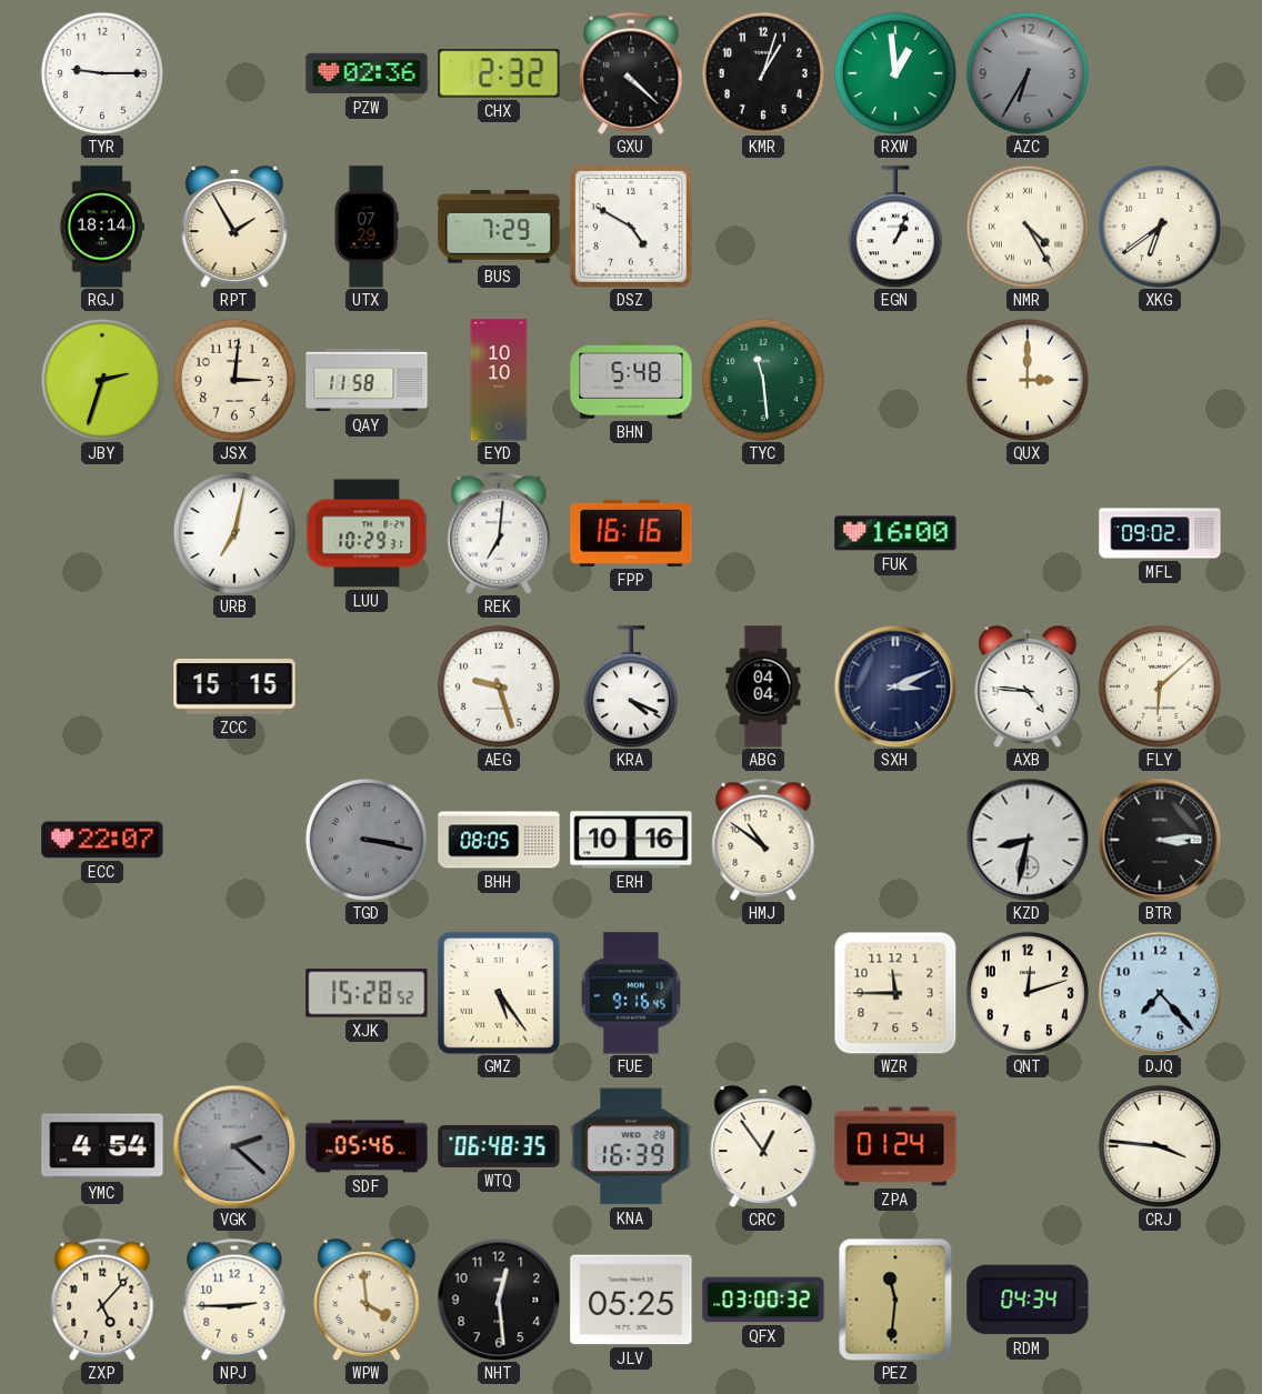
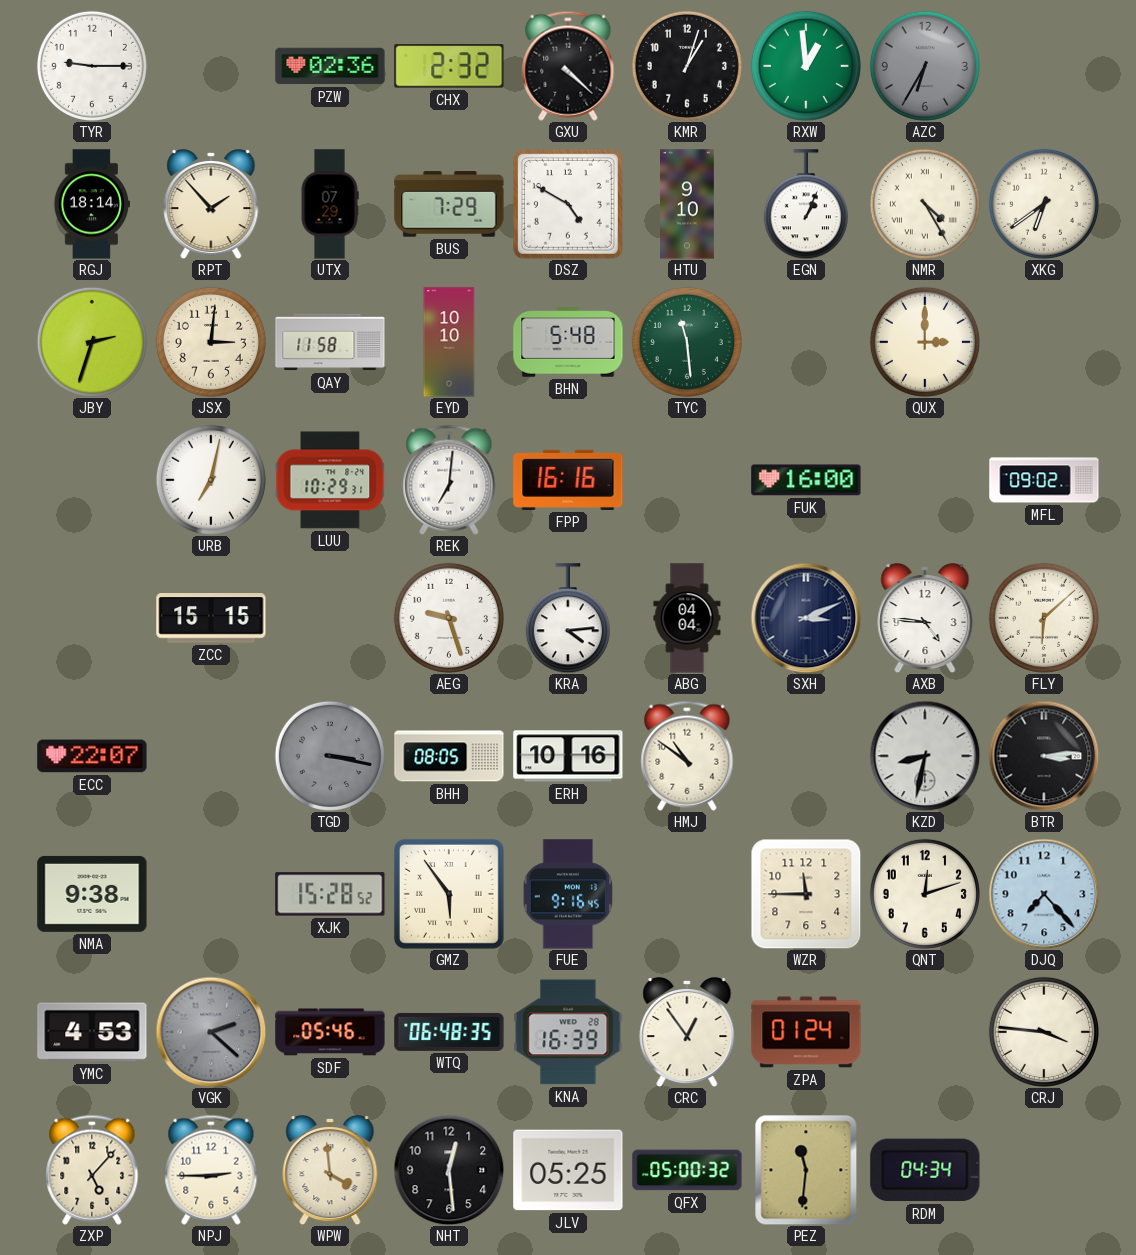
RPT: 1:55 -> 1:53 (211, 204)
HTU: none -> 9:10 (688, 204)
KRA: 4:19 -> 4:14 (568, 618)
NMA: none -> 9:38 (92, 894)
GMZ: 5:24 -> 5:54 (449, 894)
YMC: 4:54 -> 4:53 (92, 1032)
QFX: 03:00 -> 05:00 (687, 1170)
